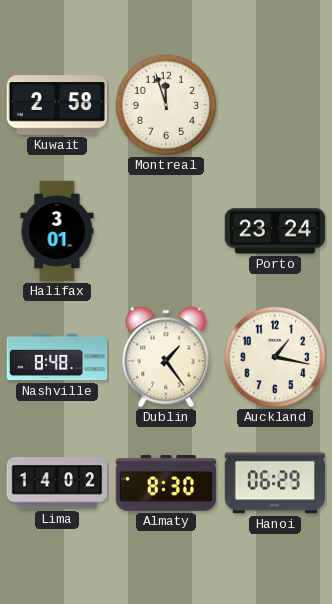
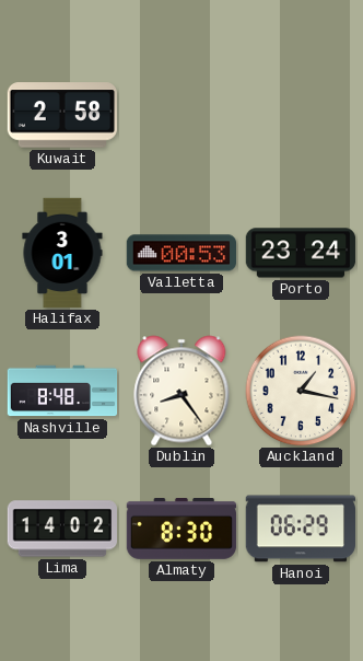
Montreal: 11:57 -> none (166, 105)
Valletta: none -> 00:53 (181, 253)
Dublin: 1:24 -> 8:24 (181, 391)
